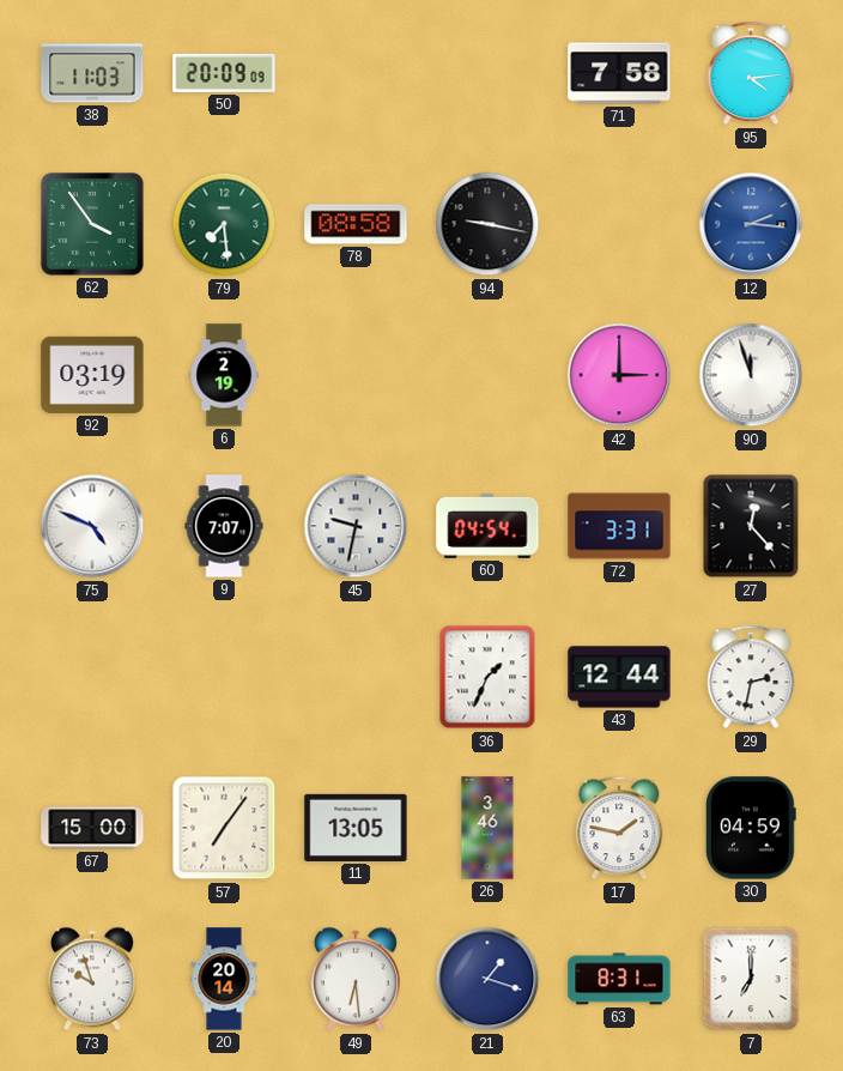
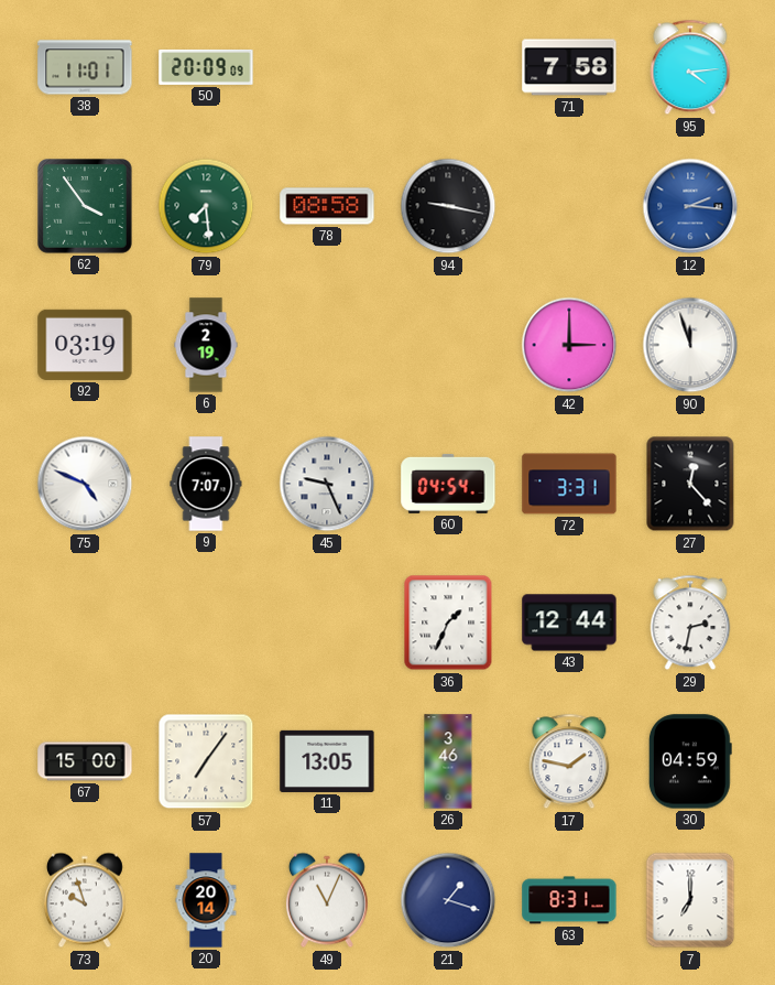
38: 11:03 -> 11:01 (85, 67)
45: 9:32 -> 9:26 (327, 484)
49: 6:29 -> 11:04 (327, 900)
